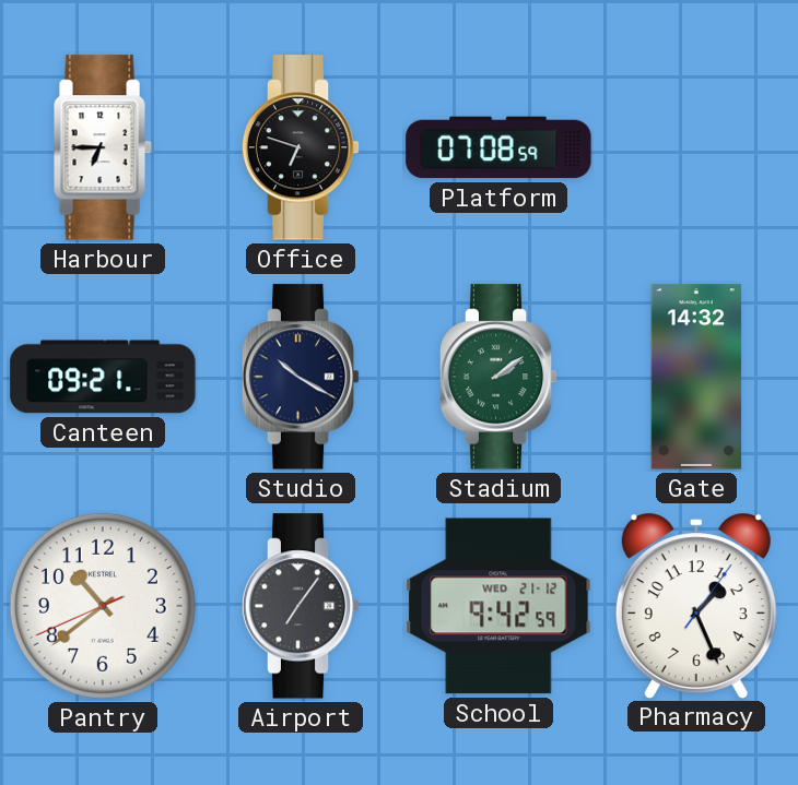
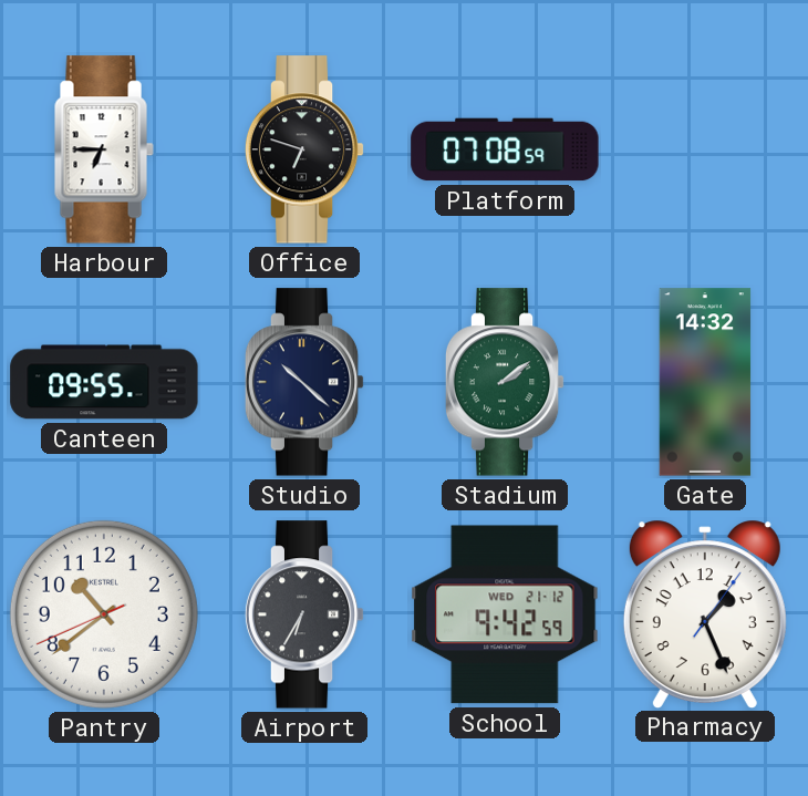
Canteen: 09:21 -> 09:55 (104, 382)
Studio: 10:20 -> 10:22 (304, 382)
Airport: 7:06 -> 6:35 (304, 614)
